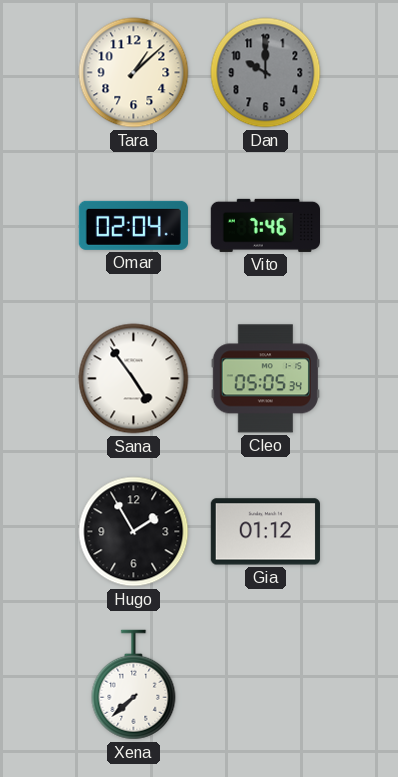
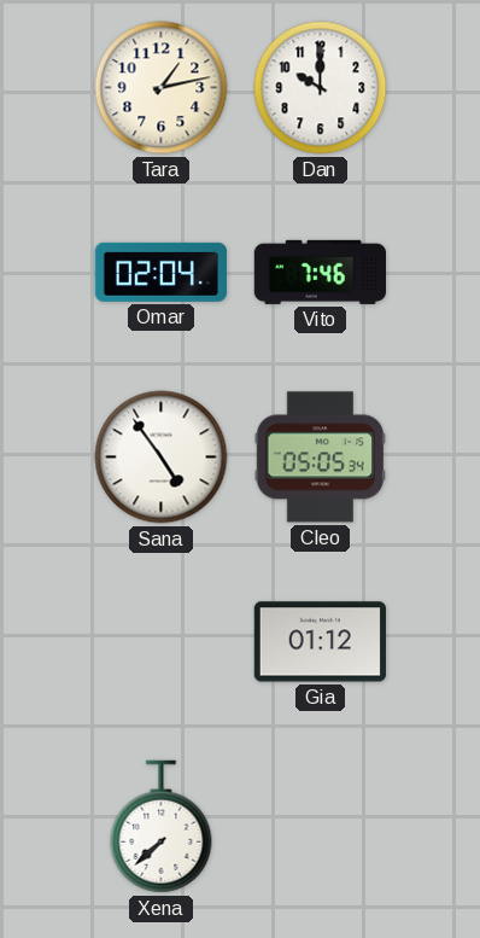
Tara: 1:08 -> 1:13 (162, 88)
Dan dial: grey -> white (321, 88)
Hugo: 1:55 -> none (134, 532)
